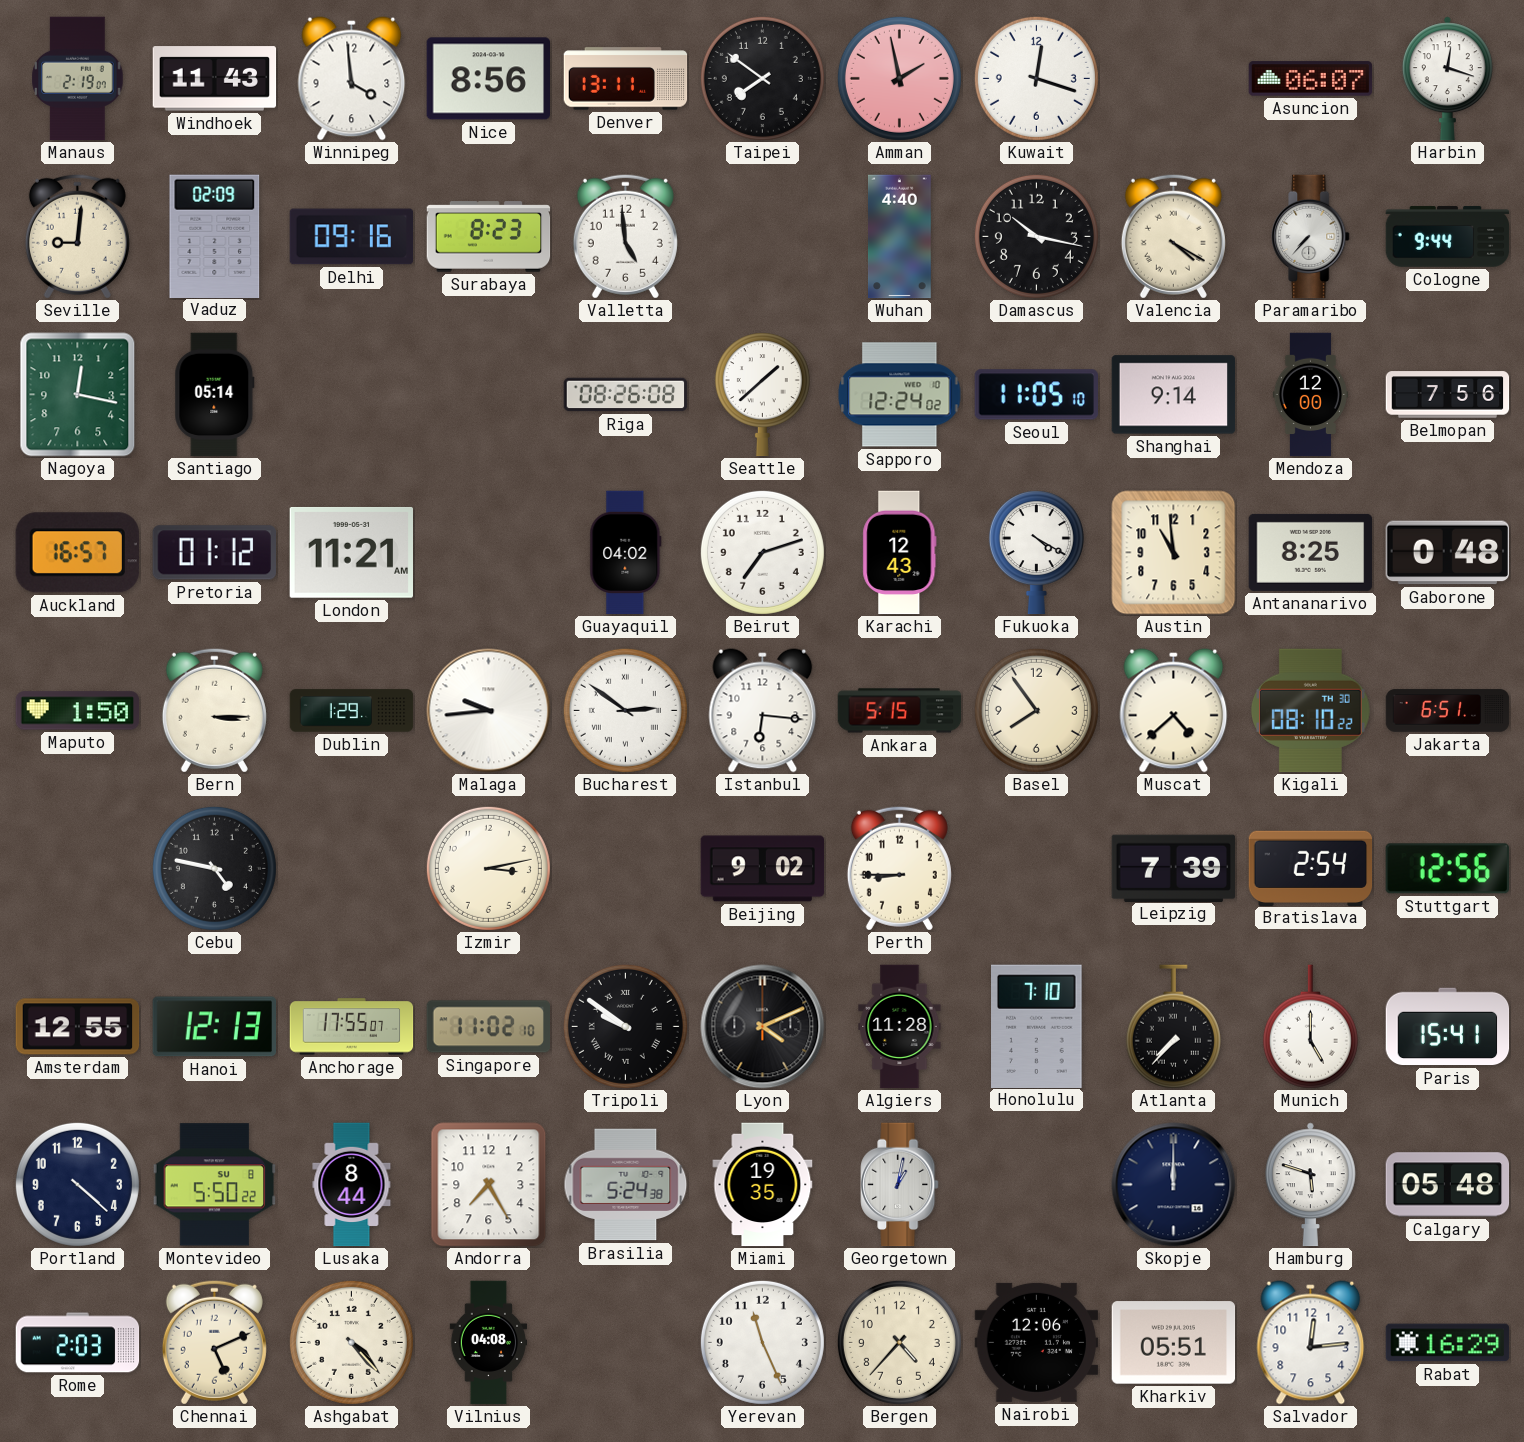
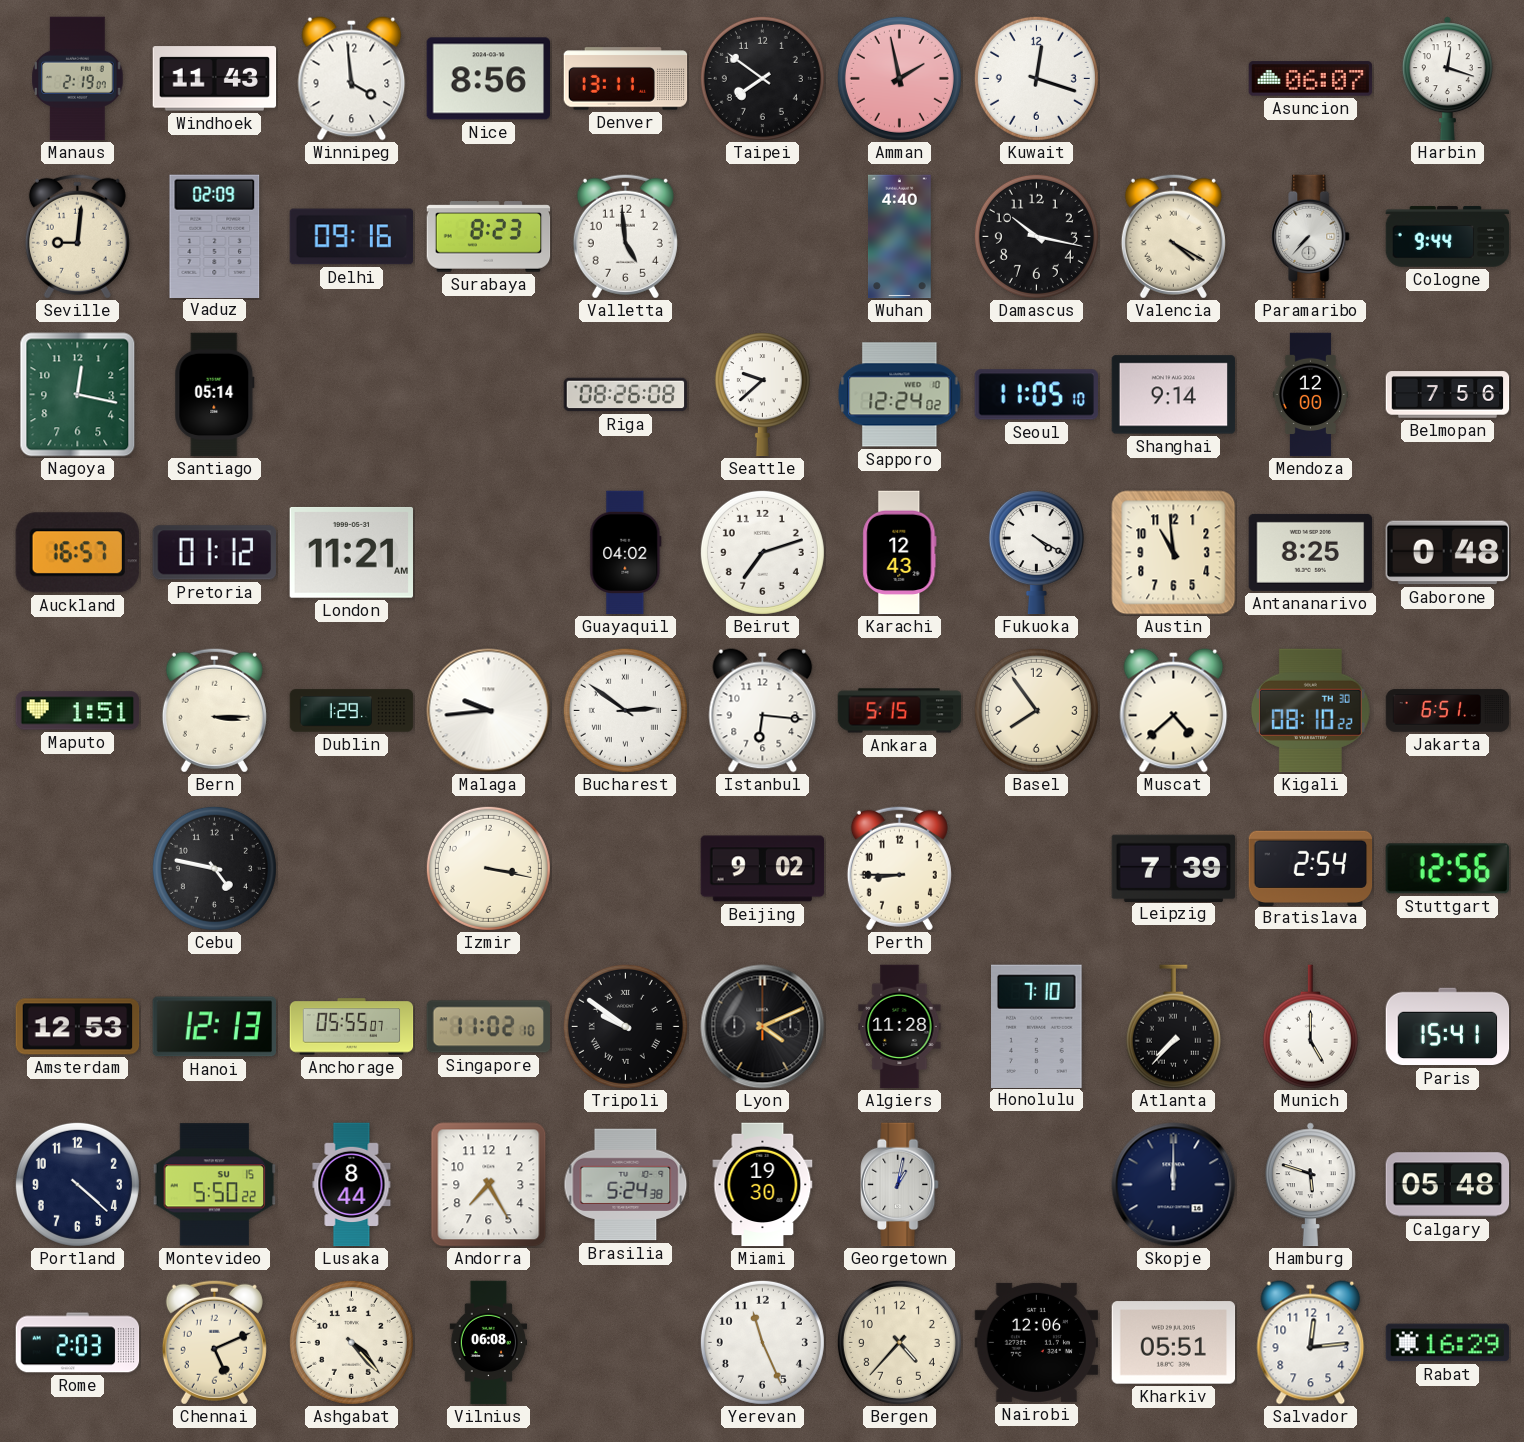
Seattle: 1:38 -> 9:38 (762, 395)
Maputo: 1:50 -> 1:51 (78, 711)
Izmir: 3:13 -> 3:17 (488, 868)
Amsterdam: 12:55 -> 12:53 (78, 1027)
Anchorage: 17:55 -> 05:55 (352, 1027)
Montevideo date: SU 8 -> SU 15 (214, 1185)
Miami: 19:35 -> 19:30 (763, 1185)
Vilnius: 04:08 -> 06:08 (489, 1343)
